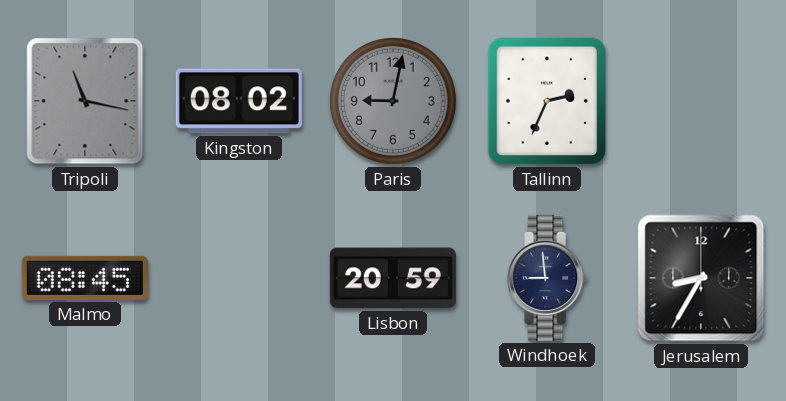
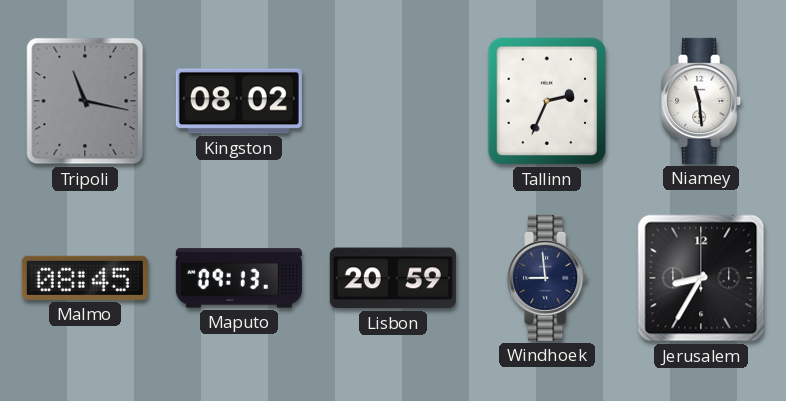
Paris: 9:02 -> none (393, 101)
Niamey: none -> 11:29 (702, 101)
Maputo: none -> 09:13 (239, 278)
